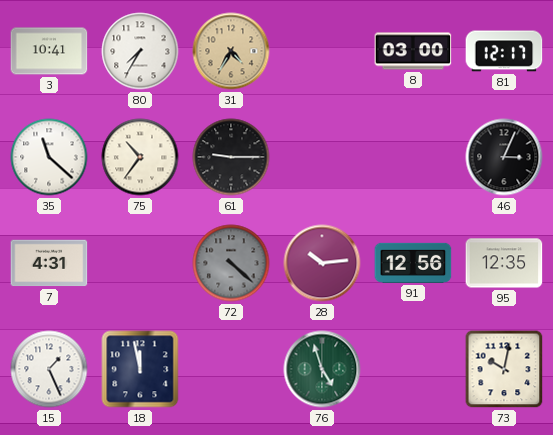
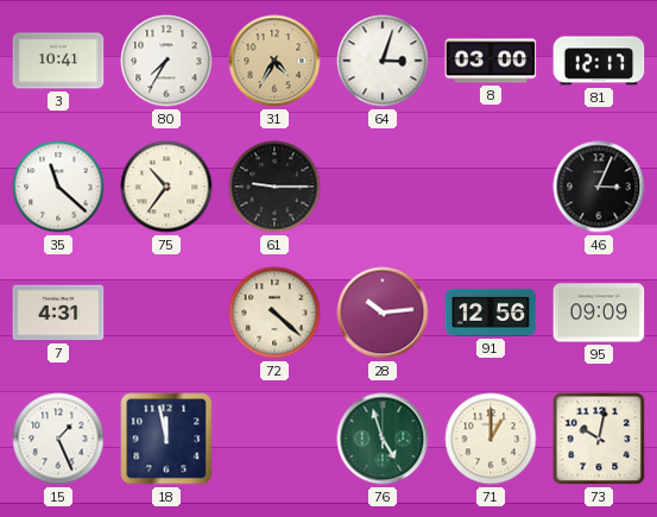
64: none -> 3:03 (383, 61)
72 dial: grey -> cream (274, 313)
95: 12:35 -> 09:09 (599, 313)
71: none -> 1:00 (491, 439)
